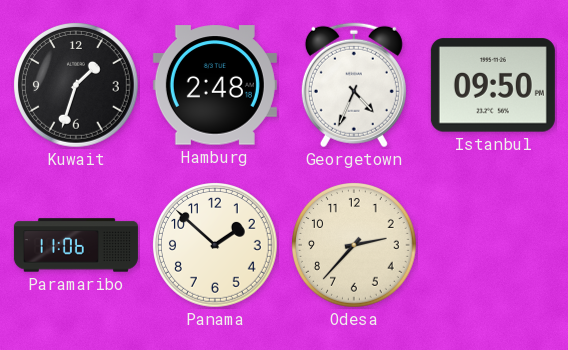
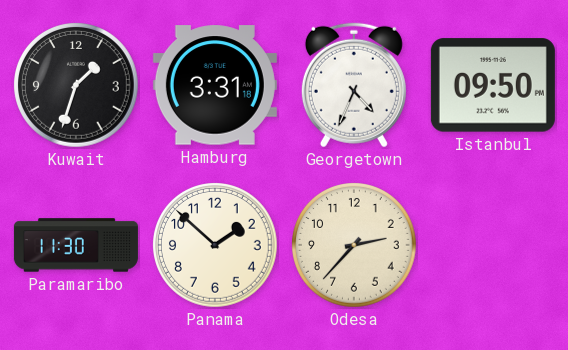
Hamburg: 2:48 -> 3:31 (215, 85)
Paramaribo: 11:06 -> 11:30 (76, 245)
